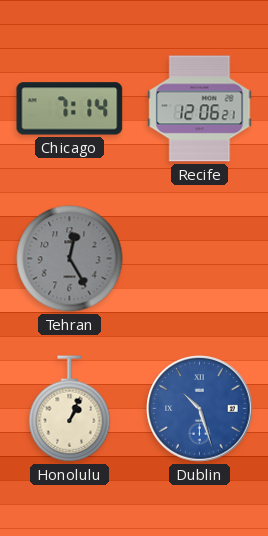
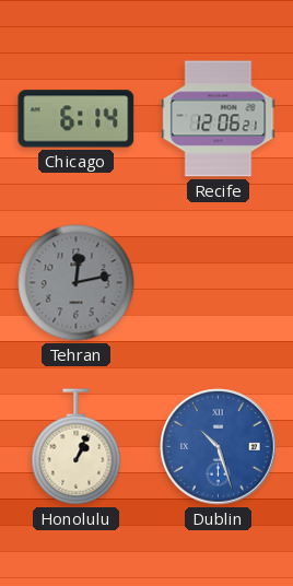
Chicago: 7:14 -> 6:14 (77, 119)
Tehran: 12:25 -> 12:13 (77, 283)
